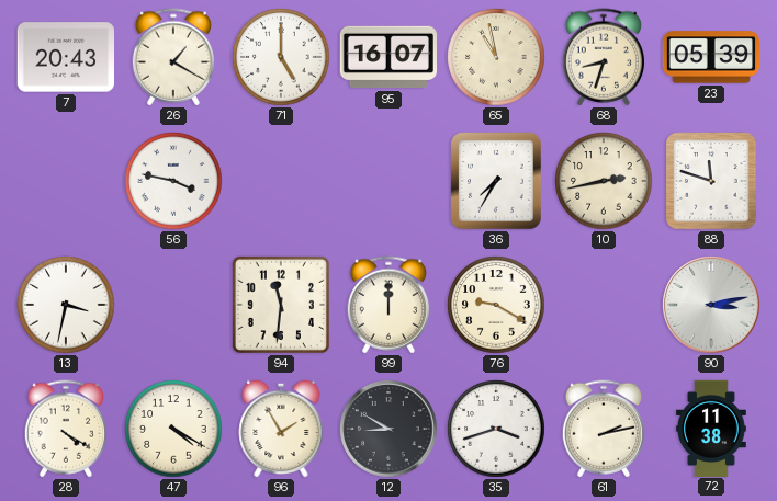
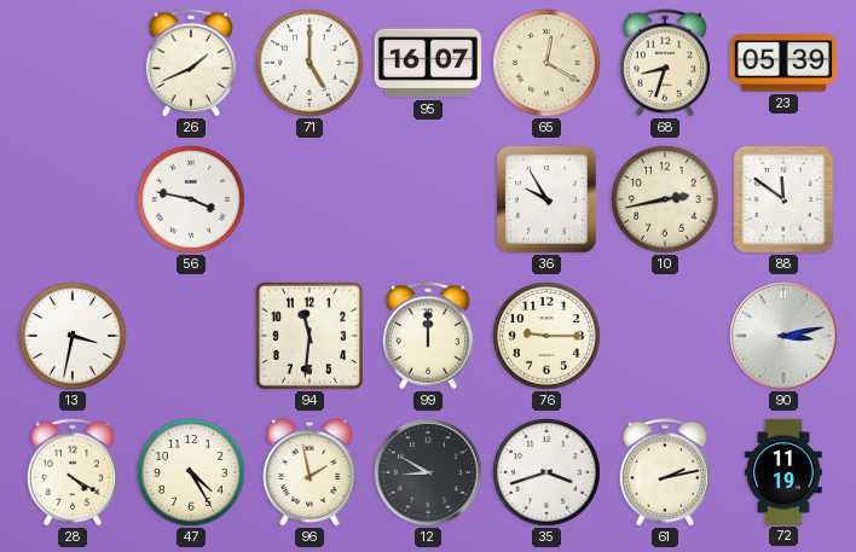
7: 20:43 -> none (65, 57)
26: 1:20 -> 1:41 (190, 63)
65: 10:58 -> 12:20 (546, 63)
36: 7:35 -> 9:55 (546, 199)
88: 11:48 -> 11:51 (783, 199)
76: 9:20 -> 9:15 (546, 336)
47: 4:20 -> 4:25 (191, 472)
96: 1:55 -> 1:58 (310, 472)
72: 11:38 -> 11:19 (785, 471)
